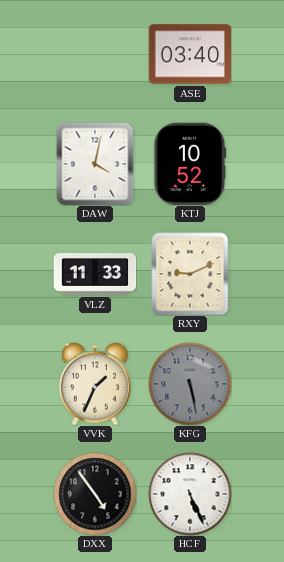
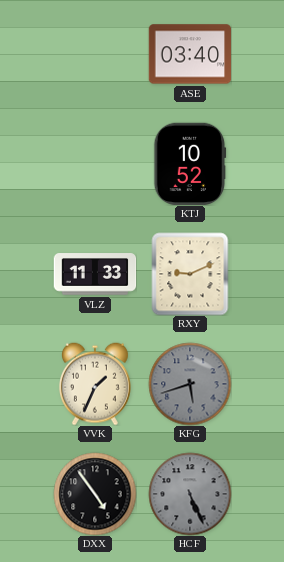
DAW: 4:02 -> none (95, 164)
KFG: 5:28 -> 5:42 (190, 384)
HCF dial: white -> grey (190, 494)
